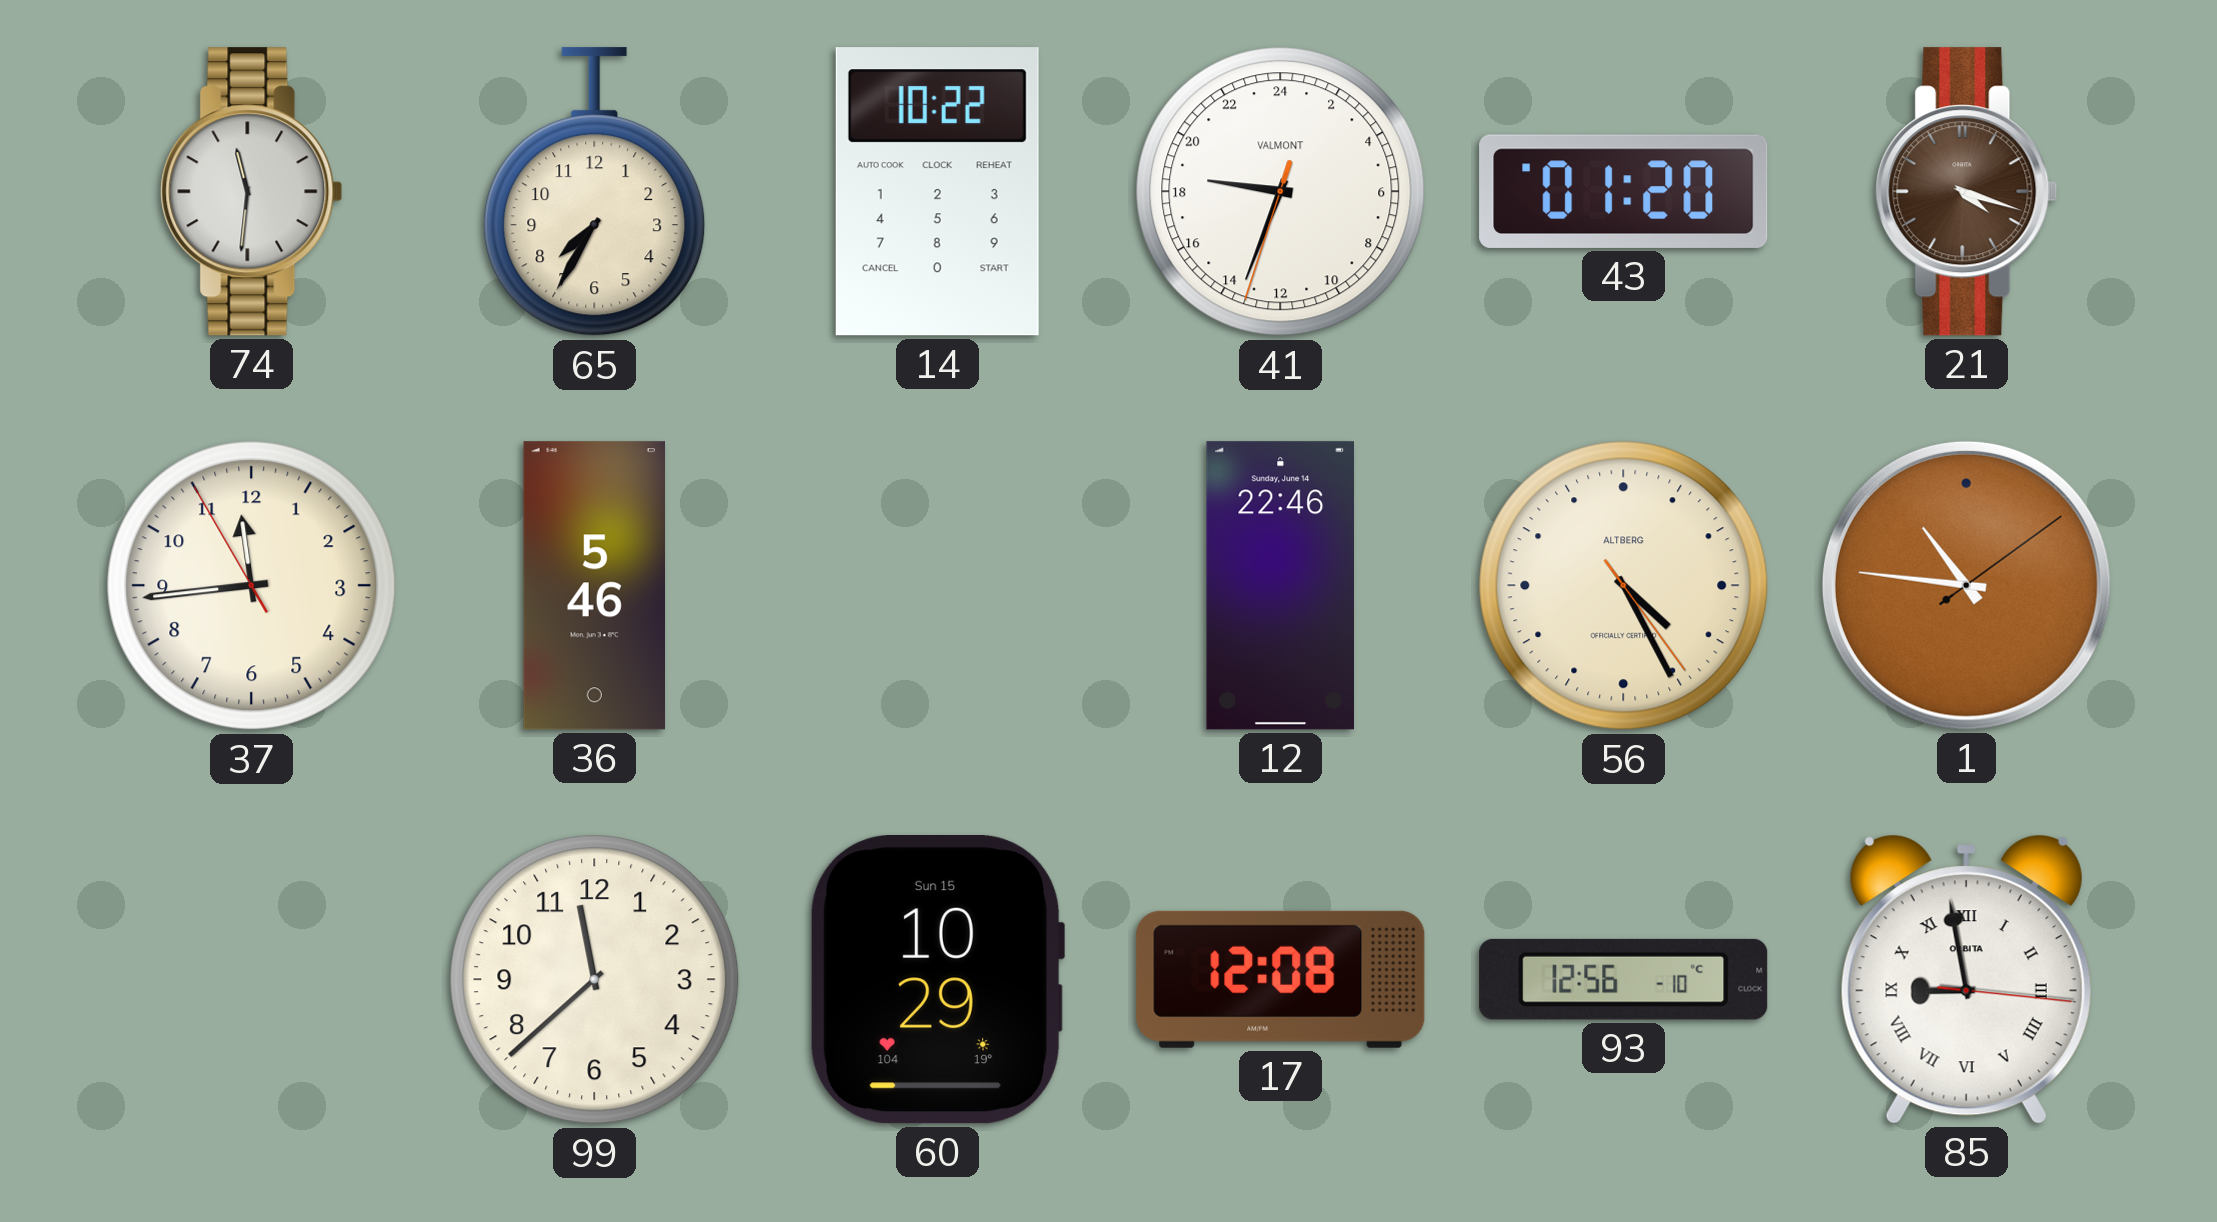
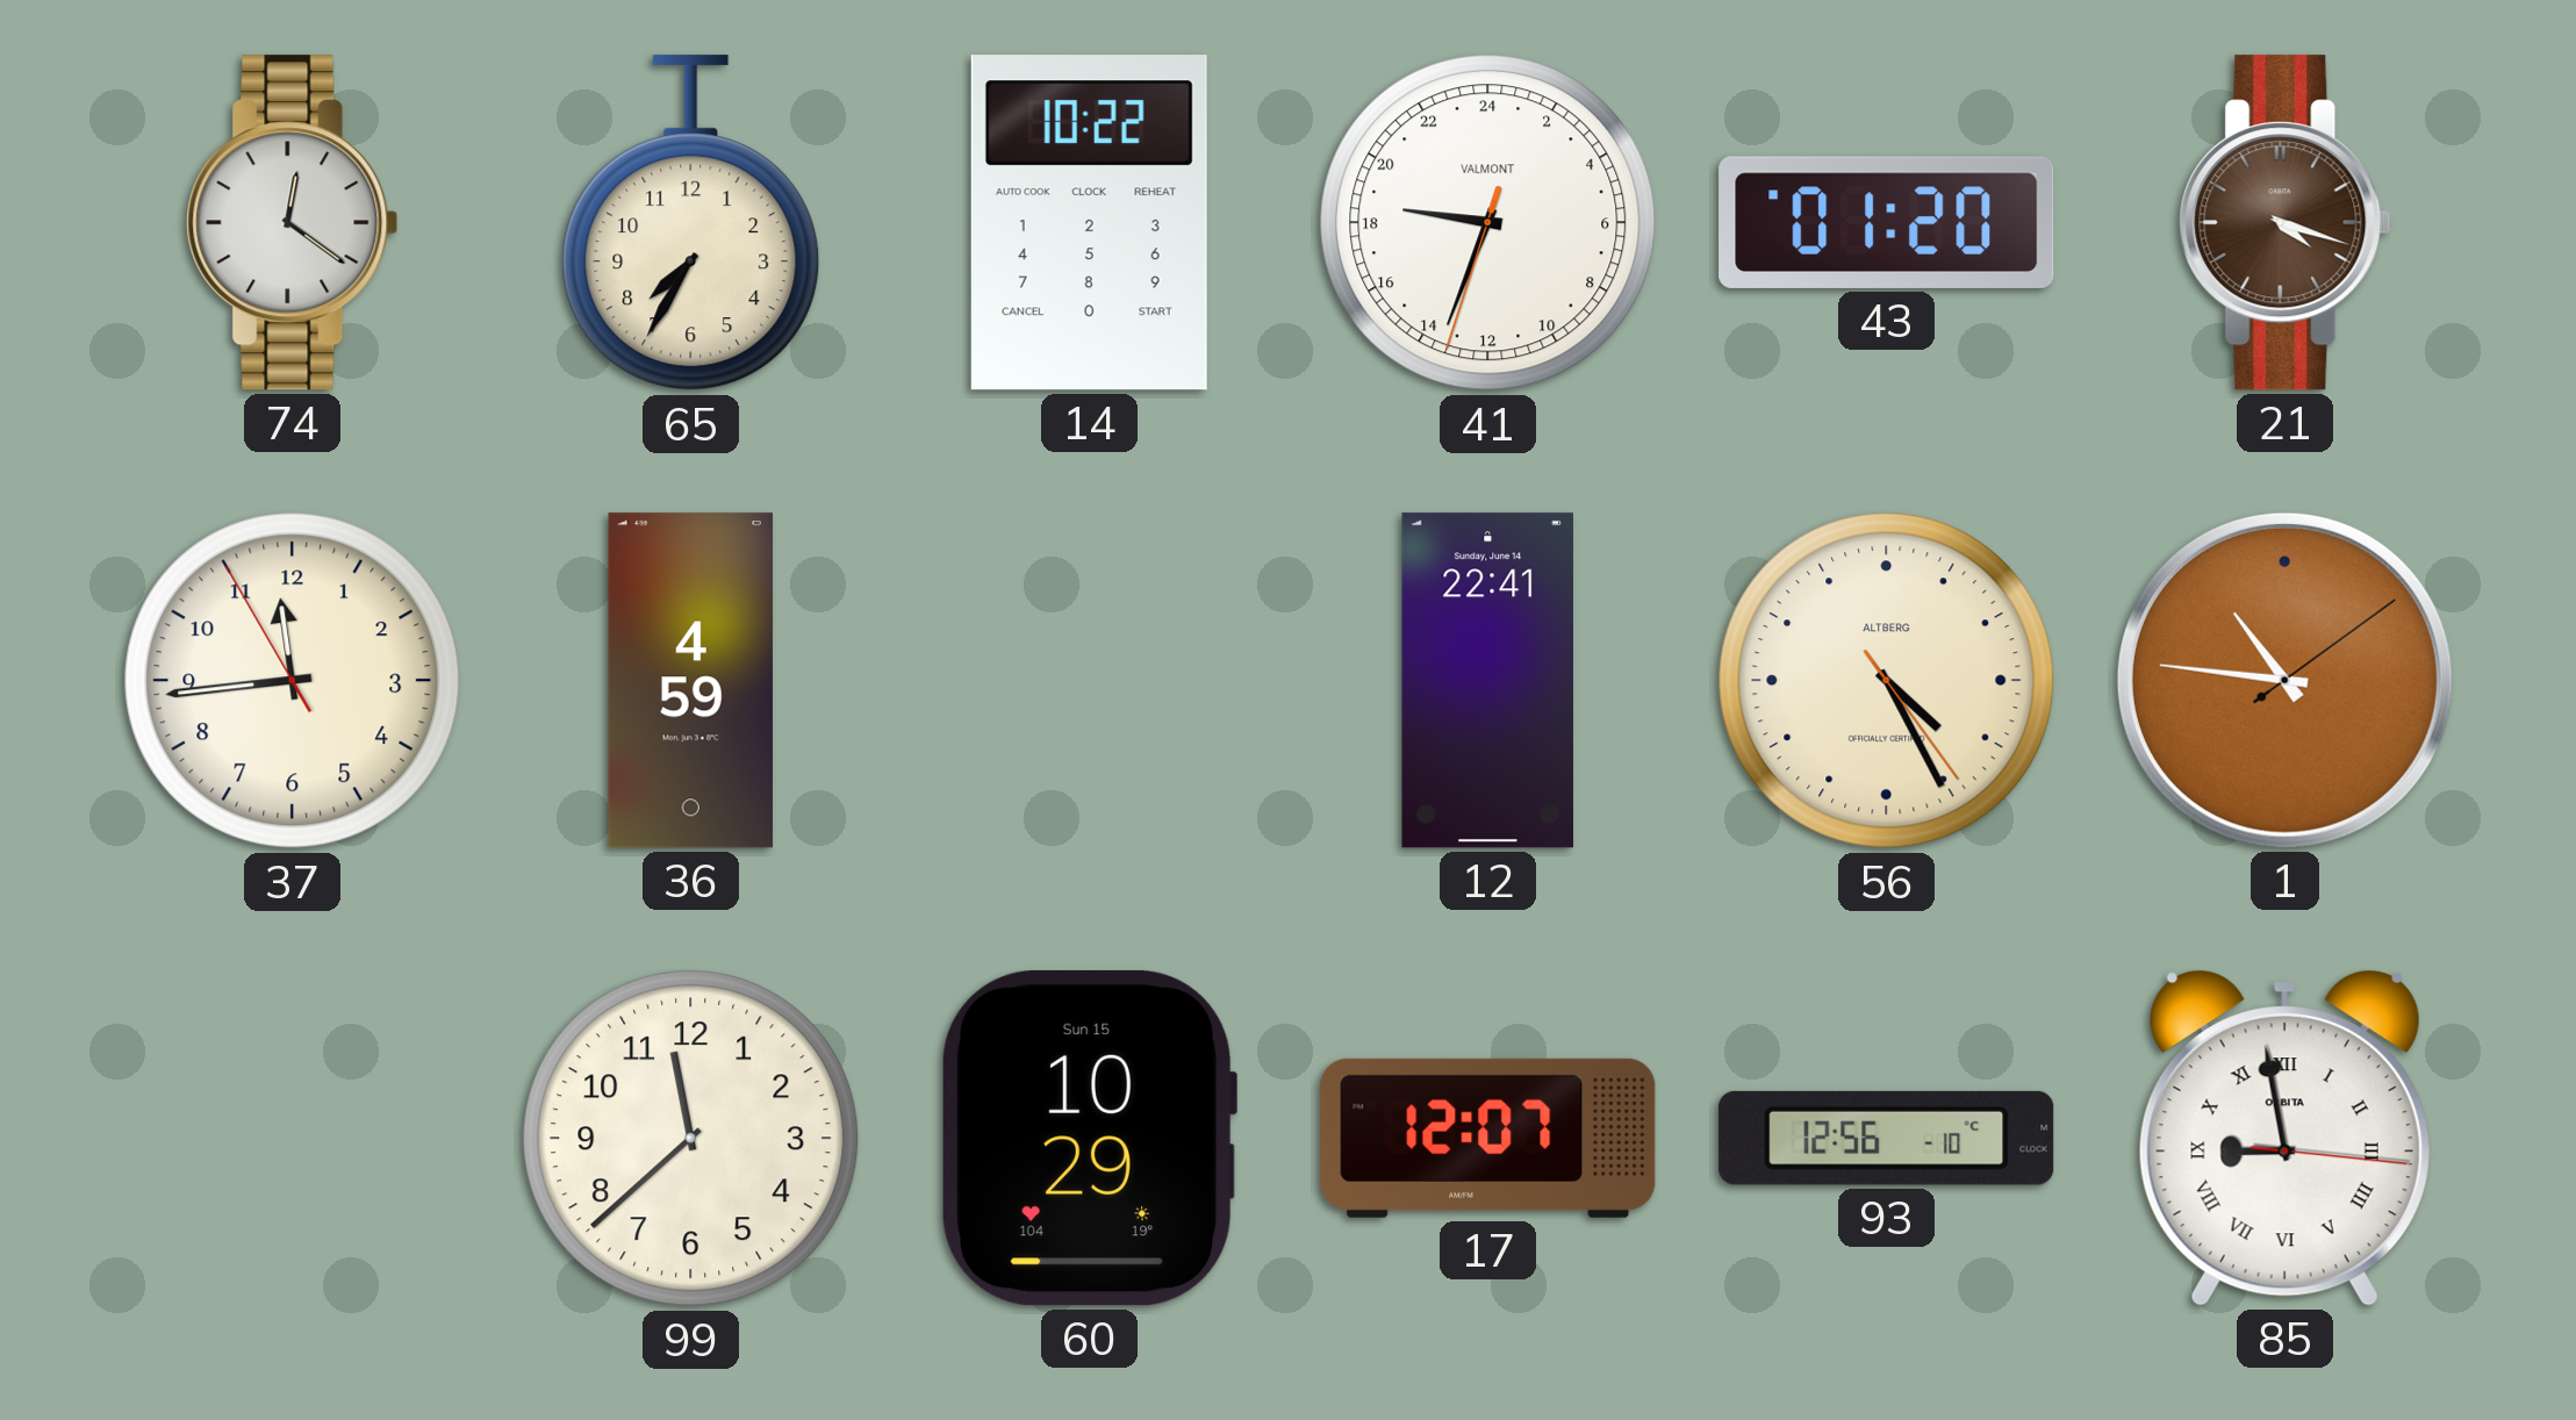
74: 11:31 -> 12:21 (293, 223)
36: 5:46 -> 4:59 (690, 681)
12: 22:46 -> 22:41 (1487, 681)
17: 12:08 -> 12:07 (1488, 1138)
